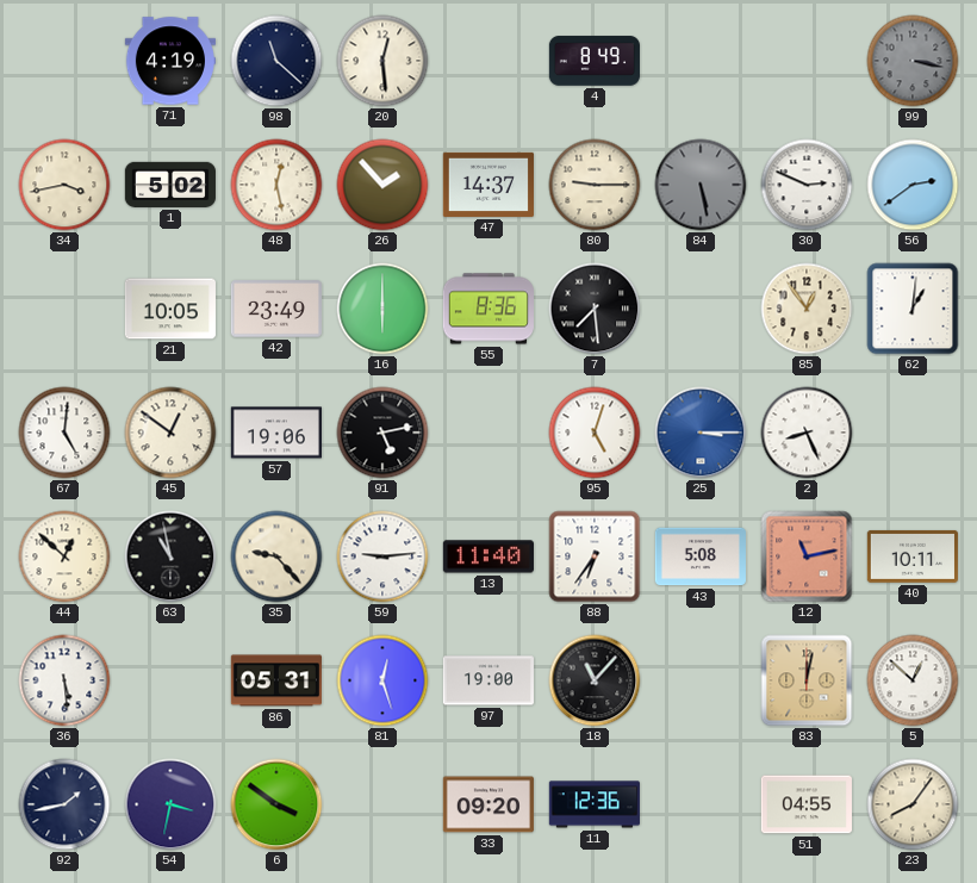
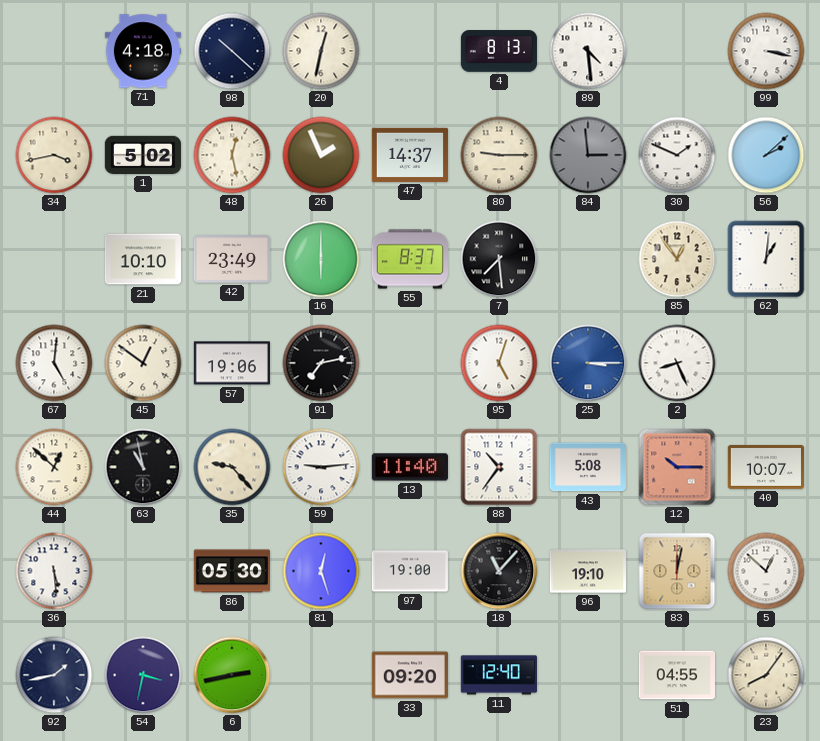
71: 4:19 -> 4:18 (143, 51)
98: 11:22 -> 10:22 (232, 51)
20: 12:29 -> 12:32 (321, 51)
4: 8:49 -> 8:13 (498, 51)
89: none -> 4:29 (588, 51)
99 dial: grey -> white (766, 51)
26: 1:53 -> 1:56 (321, 155)
84: 5:28 -> 2:59 (588, 155)
30: 2:49 -> 1:49 (677, 155)
56: 2:39 -> 2:08 (766, 155)
21: 10:05 -> 10:10 (143, 259)
55: 8:36 -> 8:37 (410, 259)
91: 5:13 -> 7:13 (321, 363)
88: 6:36 -> 10:36 (499, 467)
12: 11:13 -> 10:15 (677, 467)
40: 10:11 -> 10:07 (766, 467)
86: 05:31 -> 05:30 (232, 571)
96: none -> 19:10 (588, 571)
6: 3:51 -> 2:43 (232, 675)
11: 12:36 -> 12:40 (499, 675)
